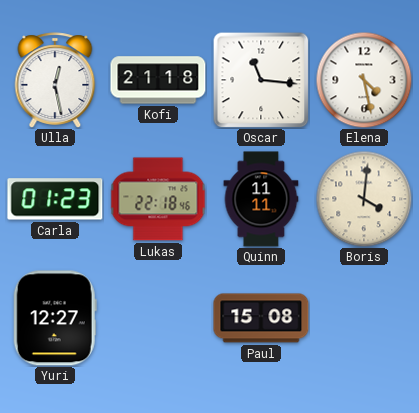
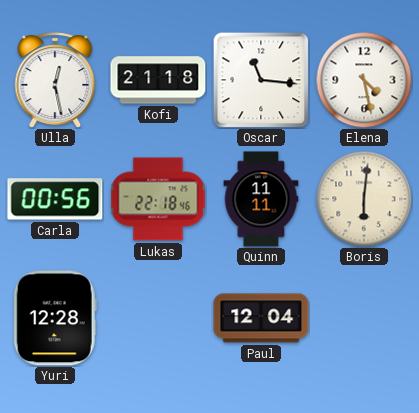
Carla: 01:23 -> 00:56 (55, 199)
Boris: 4:01 -> 6:01 (364, 199)
Yuri: 12:27 -> 12:28 (55, 318)
Paul: 15:08 -> 12:04 (261, 318)
